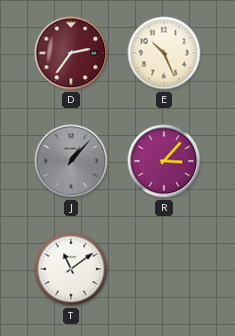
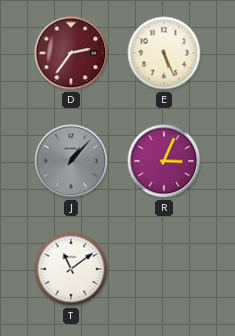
E: 10:26 -> 5:26 (164, 53)
R: 3:07 -> 3:04 (164, 161)
